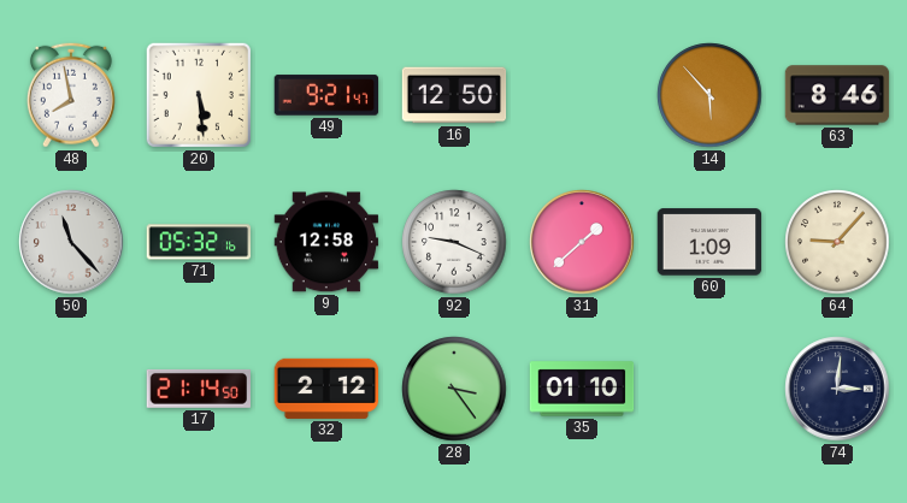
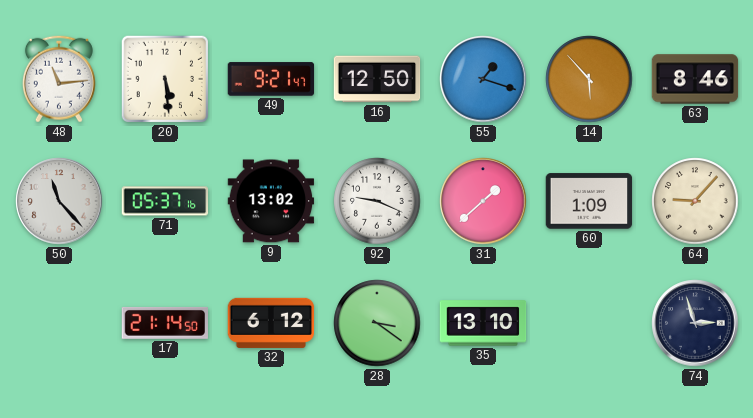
48: 7:58 -> 11:14 (59, 79)
55: none -> 1:18 (483, 79)
71: 05:32 -> 05:37 (165, 201)
9: 12:58 -> 13:02 (271, 201)
32: 2:12 -> 6:12 (271, 323)
28: 3:24 -> 3:21 (377, 323)
35: 01:10 -> 13:10 (483, 323)
74: 3:01 -> 2:57 (695, 323)
